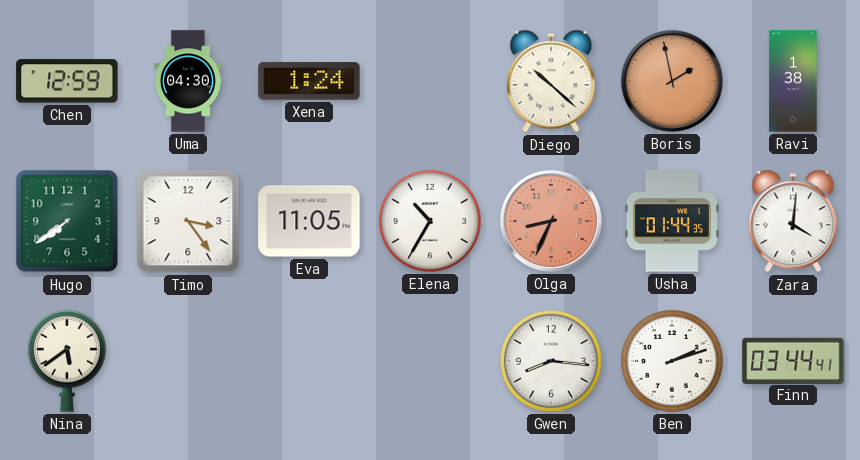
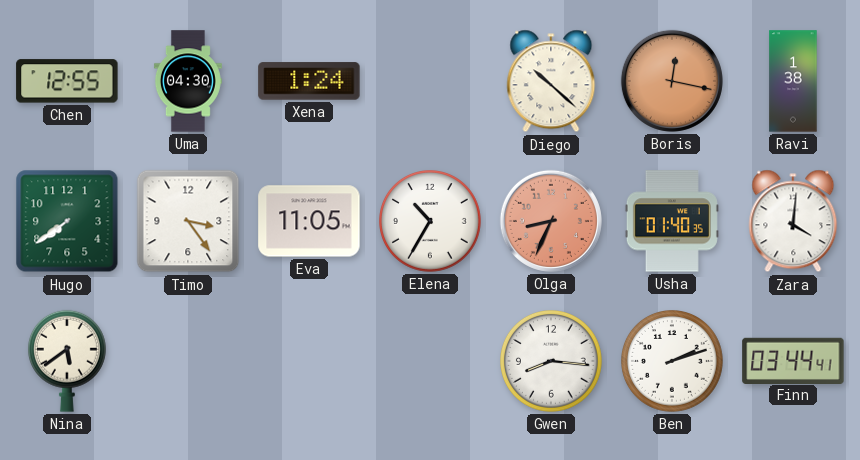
Chen: 12:59 -> 12:55 (67, 81)
Boris: 1:58 -> 12:17 (672, 81)
Usha: 01:44 -> 01:40 (672, 221)
